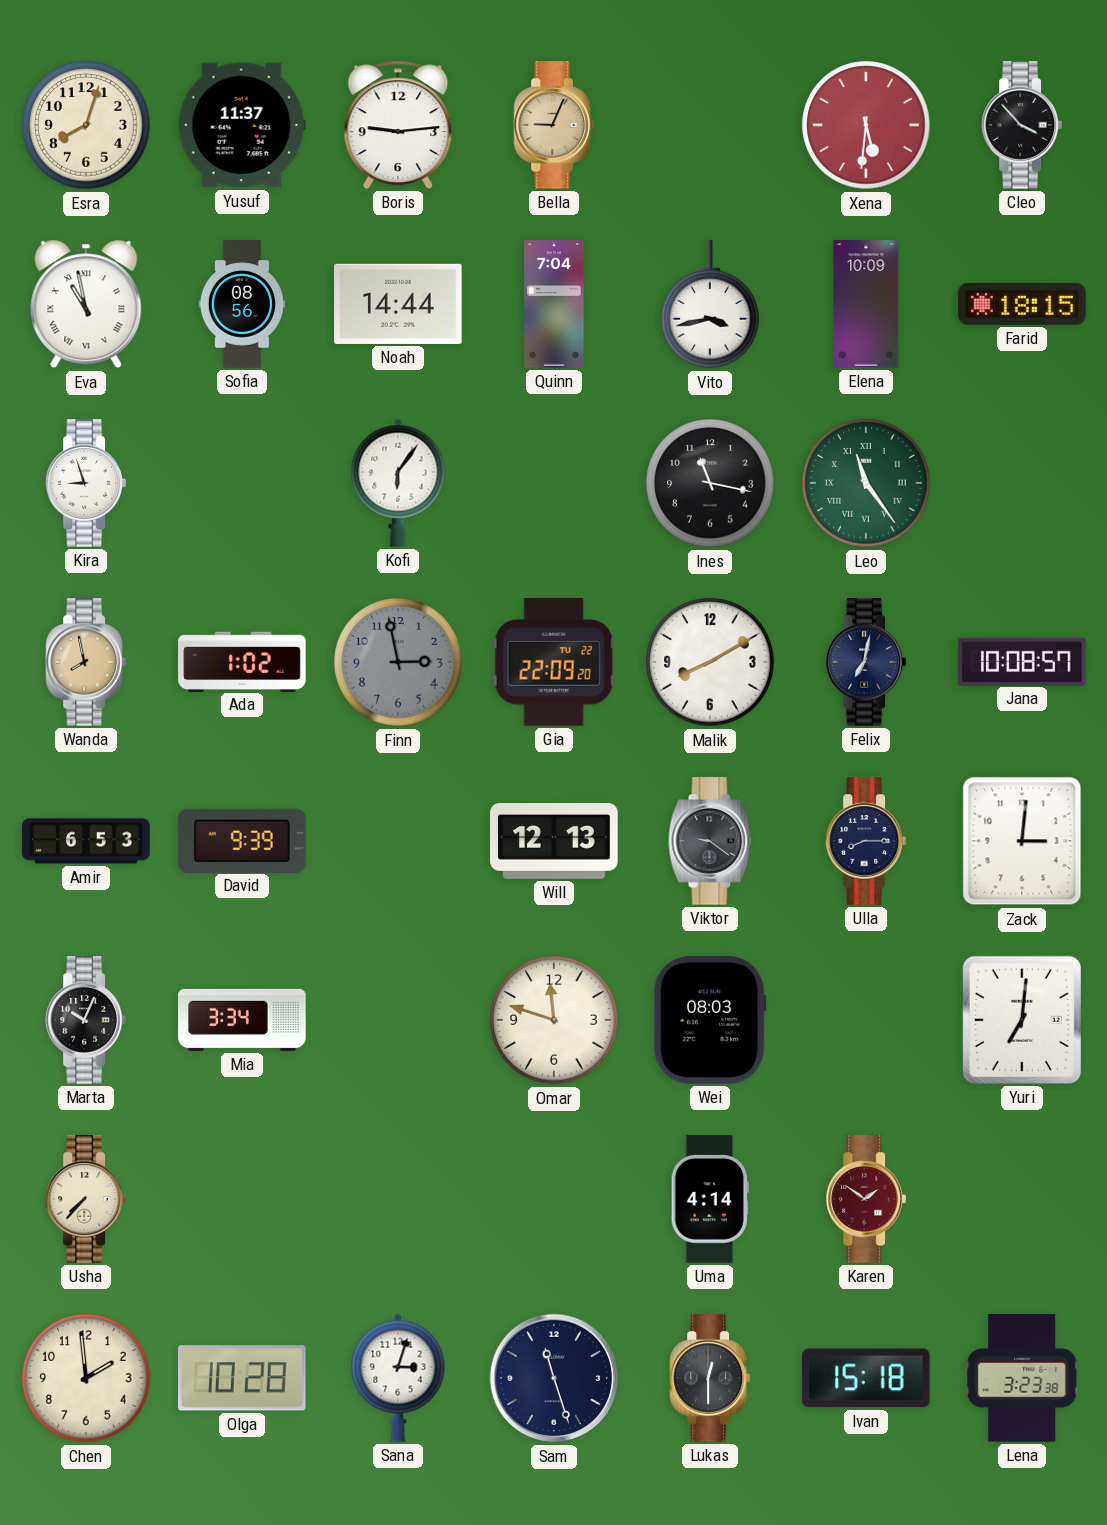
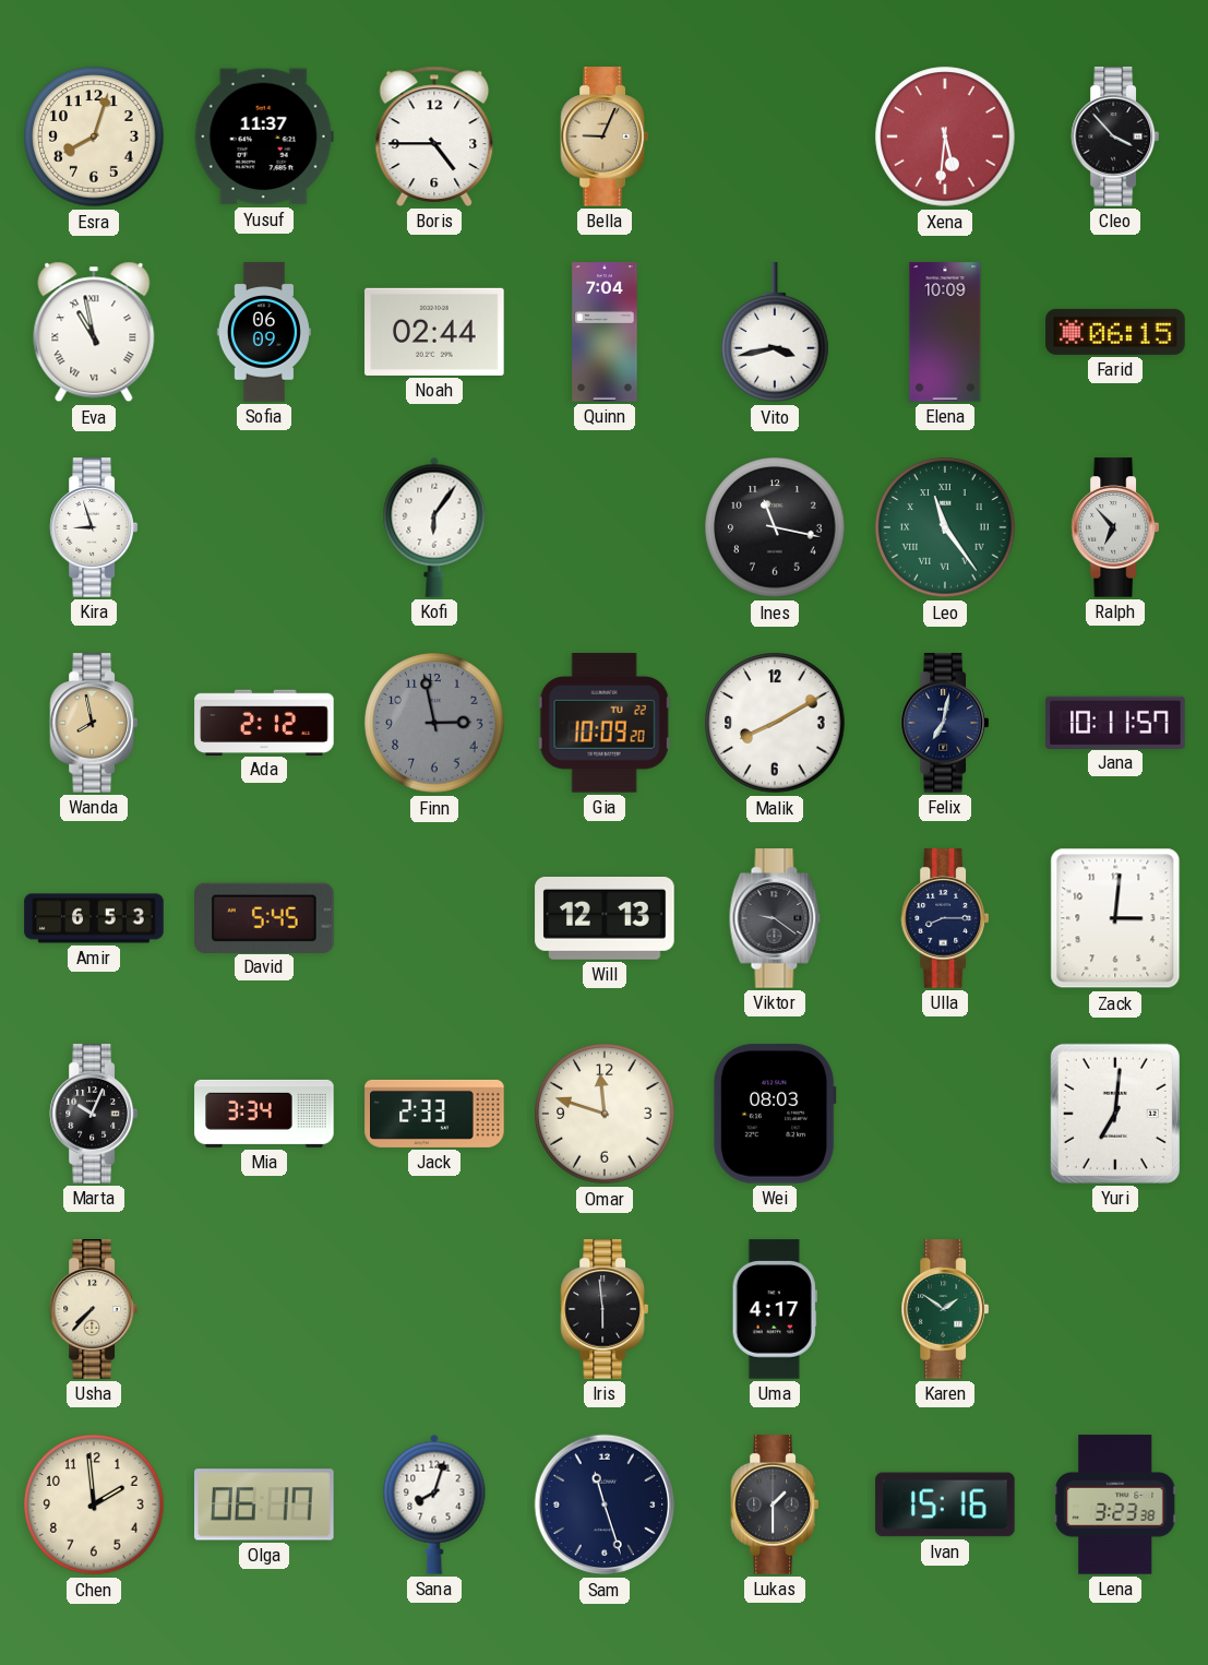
Boris: 9:14 -> 4:45 (434, 136)
Sofia: 08:56 -> 06:09 (264, 332)
Noah: 14:44 -> 02:44 (434, 332)
Farid: 18:15 -> 06:15 (1115, 332)
Ralph: none -> 6:53 (1114, 527)
Ada: 1:02 -> 2:12 (264, 722)
Gia: 22:09 -> 10:09 (605, 723)
Jana: 10:08 -> 10:11 (1115, 722)
David: 9:39 -> 5:45 (264, 917)
Jack: none -> 2:33 (434, 1114)
Iris: none -> 5:59 (603, 1309)
Uma: 4:14 -> 4:17 (775, 1309)
Karen dial: burgundy -> green (944, 1309)
Olga: 10:28 -> 06:17 (264, 1505)
Sana: 3:03 -> 8:03 (434, 1505)
Lukas: 12:30 -> 1:30 (774, 1505)
Ivan: 15:18 -> 15:16 (945, 1505)
